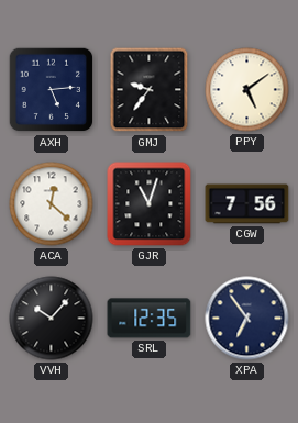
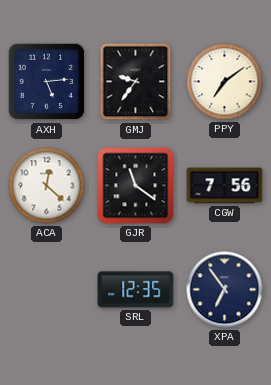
PPY: 5:09 -> 7:09 (225, 82)
GJR: 11:03 -> 11:21 (136, 186)
VVH: 10:07 -> none (52, 319)
